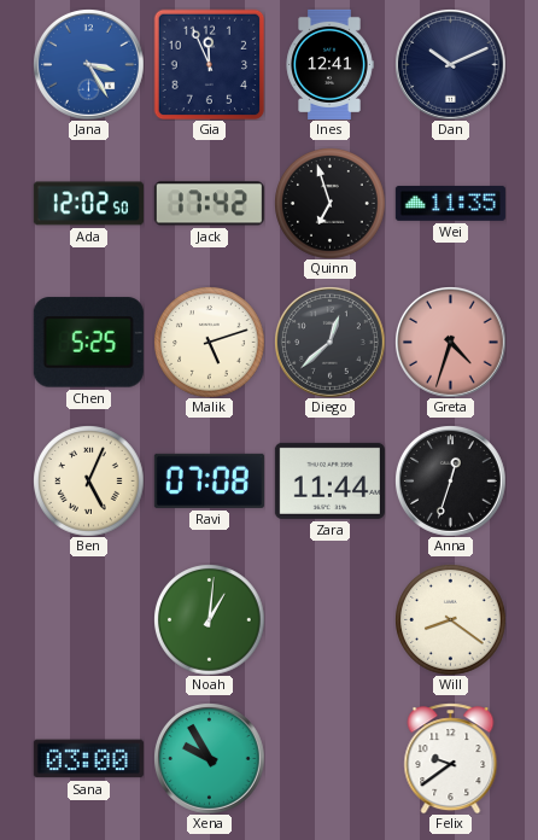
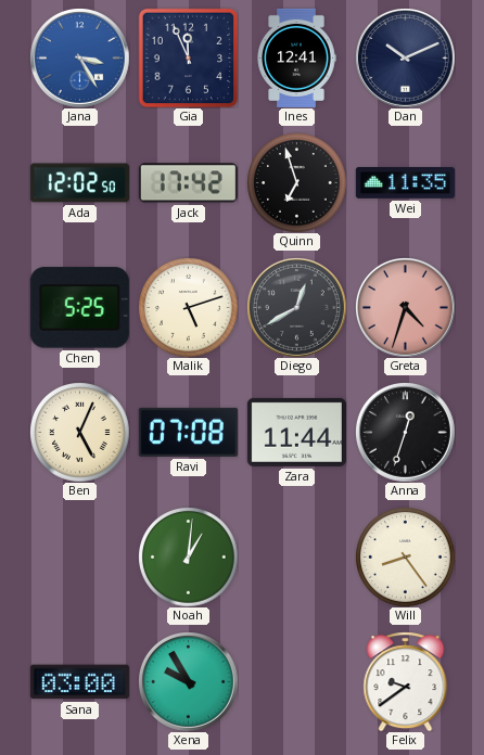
Diego: 12:38 -> 12:40 (297, 308)
Will: 8:21 -> 8:24 (406, 558)
